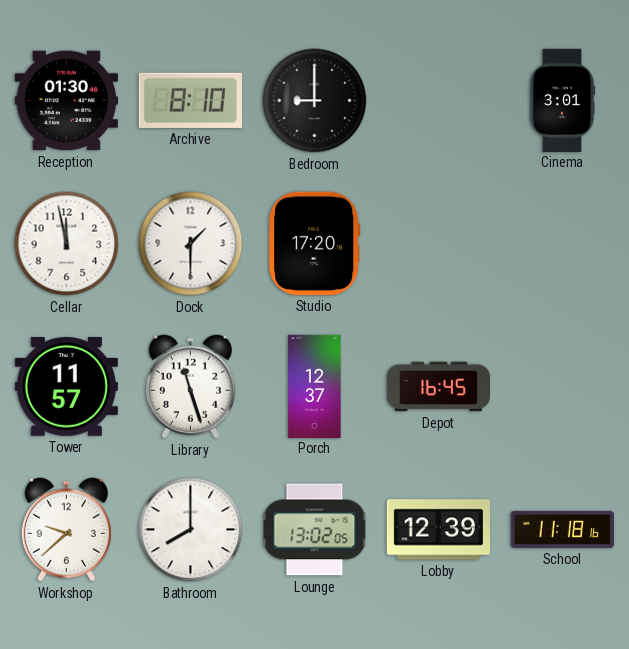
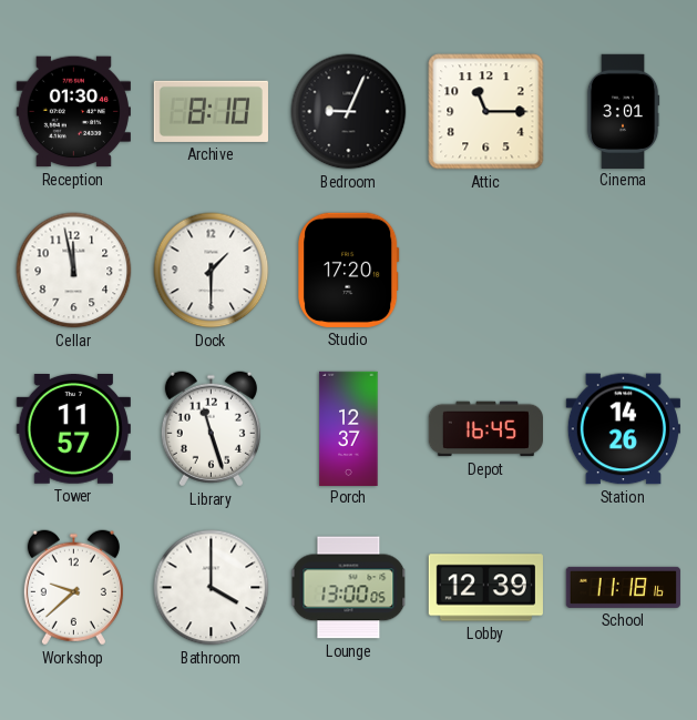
Bedroom: 9:00 -> 9:04 (349, 112)
Attic: none -> 11:15 (486, 112)
Station: none -> 14:26 (623, 429)
Bathroom: 8:00 -> 4:00 (212, 588)
Lounge: 13:02 -> 13:00 (349, 588)
